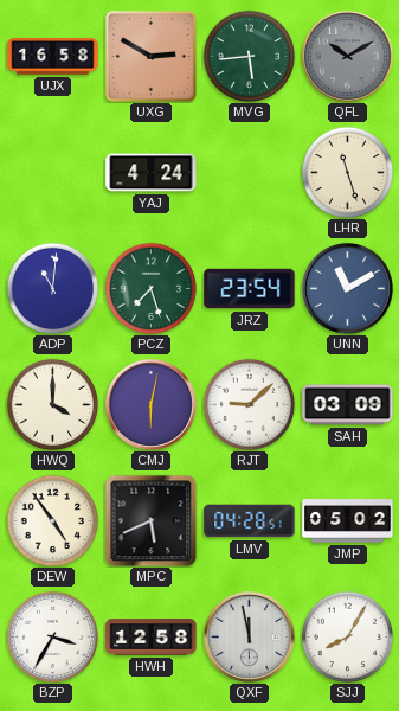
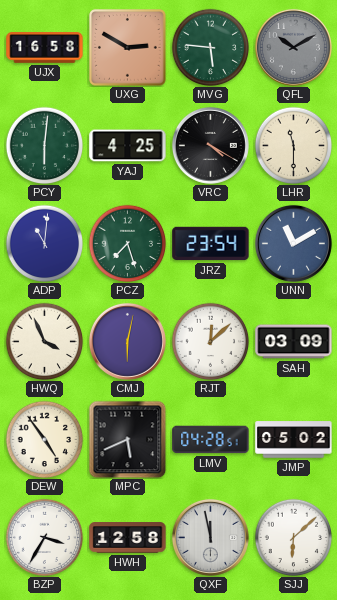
MVG: 5:44 -> 5:46 (210, 47)
PCY: none -> 6:01 (44, 145)
YAJ: 4:24 -> 4:25 (128, 146)
VRC: none -> 4:20 (210, 145)
LHR: 11:27 -> 11:30 (293, 145)
HWQ: 4:00 -> 3:56 (44, 341)
RJT: 9:08 -> 12:08 (210, 341)
SJJ: 8:05 -> 6:08 (293, 537)
